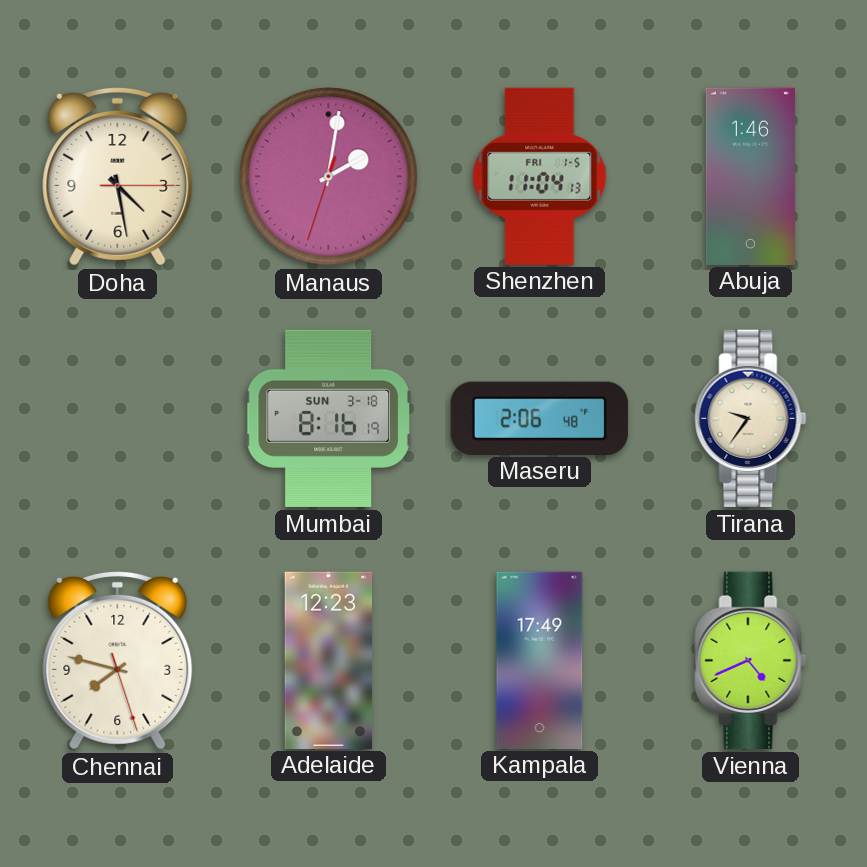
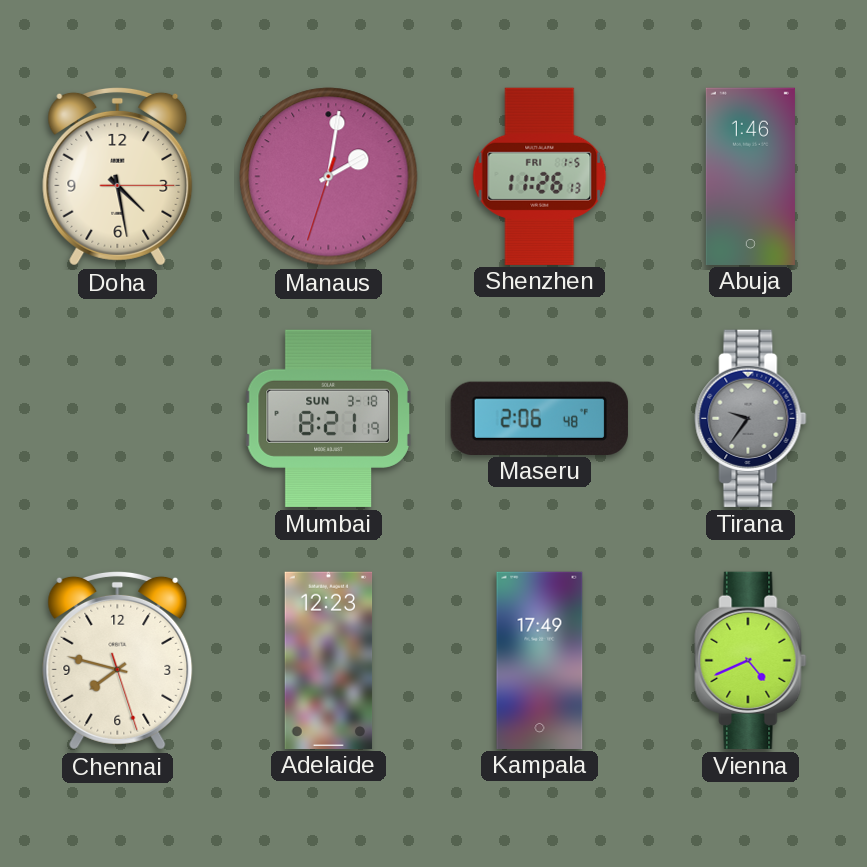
Shenzhen: 11:04 -> 11:26 (540, 176)
Mumbai: 8:16 -> 8:21 (328, 418)
Tirana dial: cream -> grey (751, 418)
